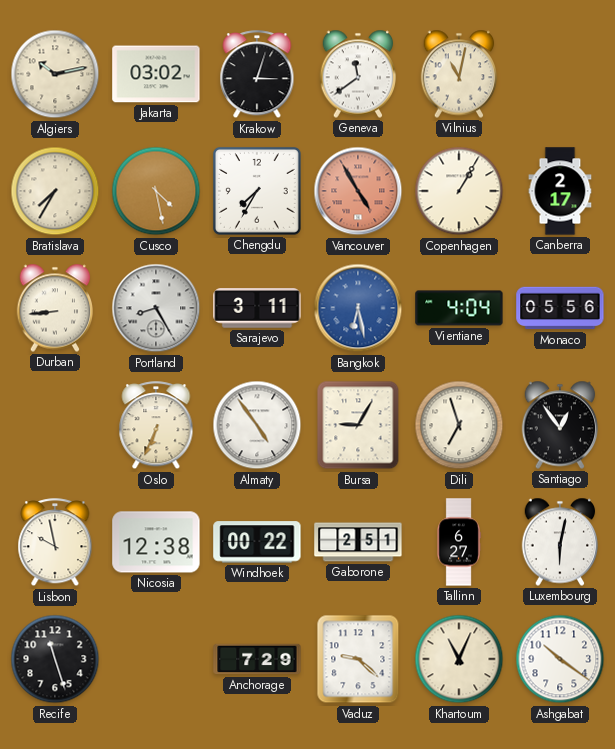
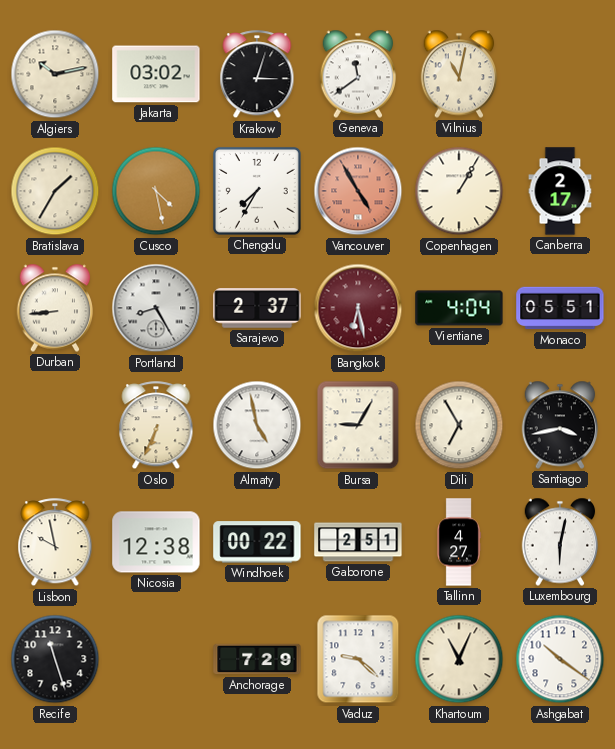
Bratislava: 7:35 -> 1:35 (55, 191)
Sarajevo: 3:11 -> 2:37 (257, 308)
Bangkok dial: blue -> burgundy (358, 308)
Monaco: 05:56 -> 05:51 (560, 308)
Almaty: 4:54 -> 4:58 (257, 425)
Dili: 6:57 -> 6:55 (459, 425)
Santiago: 12:54 -> 3:43 (560, 425)
Tallinn: 6:27 -> 4:27 (459, 542)
